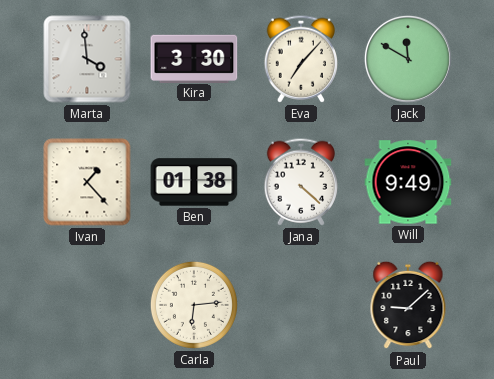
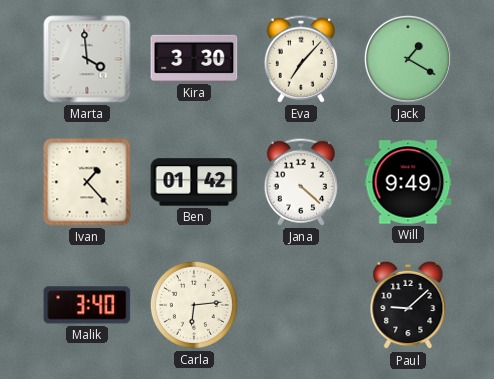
Jack: 11:50 -> 1:20 (408, 59)
Ben: 01:38 -> 01:42 (194, 182)
Malik: none -> 3:40 (87, 305)
